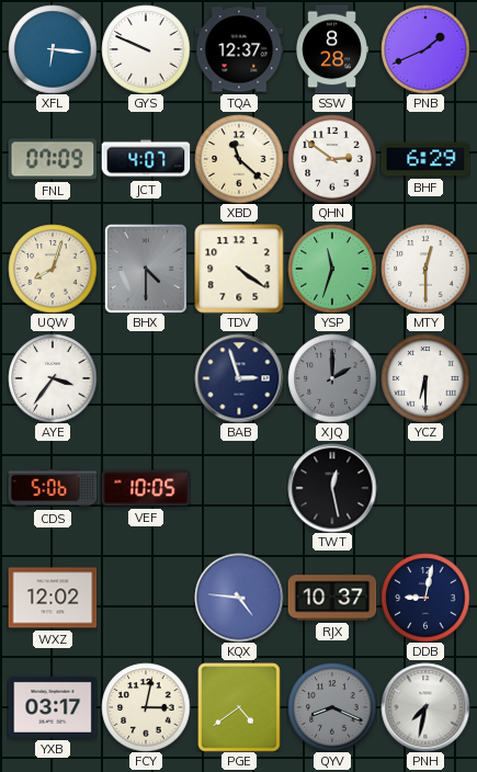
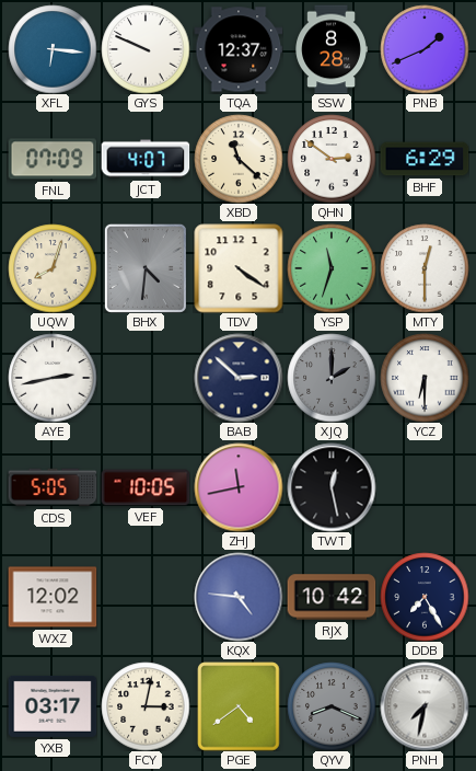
BHX: 4:30 -> 4:31 (146, 268)
AYE: 3:36 -> 2:43 (53, 378)
BAB: 2:57 -> 2:52 (239, 378)
CDS: 5:06 -> 5:05 (53, 487)
ZHJ: none -> 11:43 (239, 487)
RJX: 10:37 -> 10:42 (332, 597)
DDB: 9:02 -> 7:25 (425, 597)
